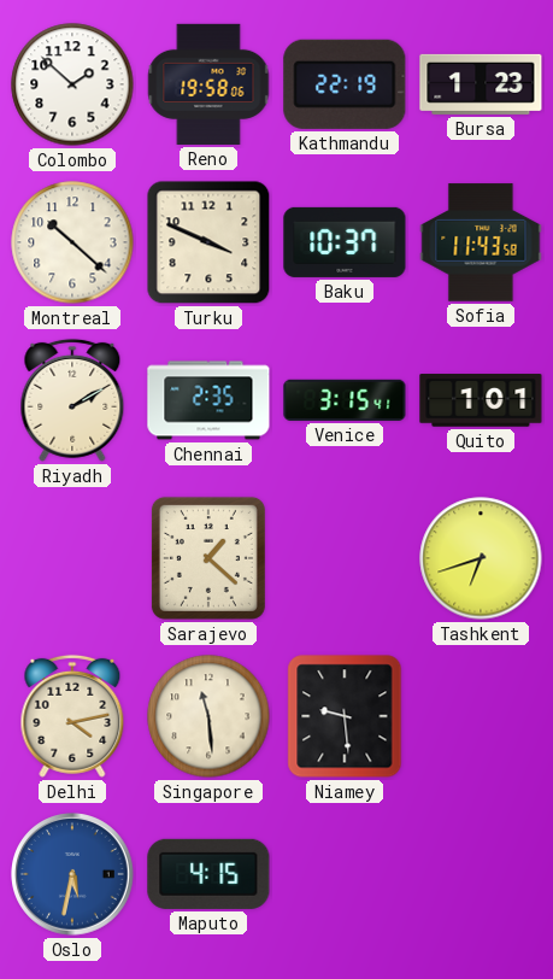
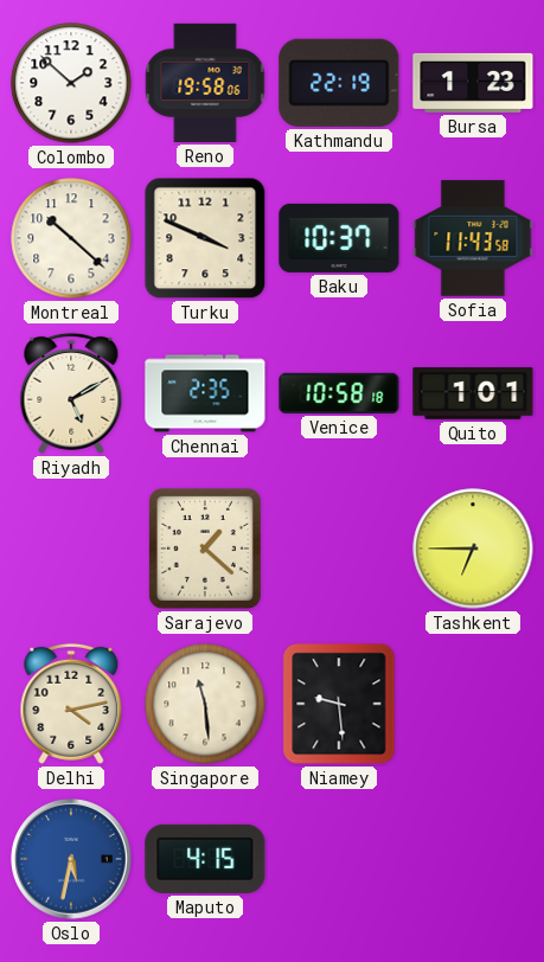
Riyadh: 2:10 -> 5:10 (71, 393)
Venice: 3:15 -> 10:58 (339, 393)
Tashkent: 6:42 -> 6:45 (473, 549)
